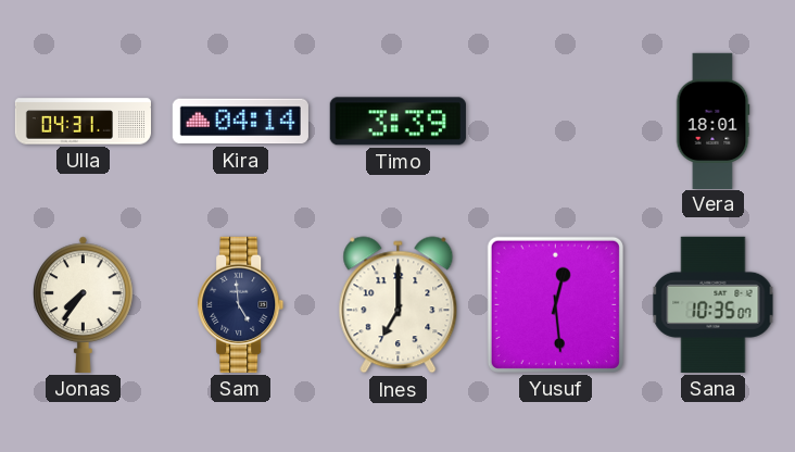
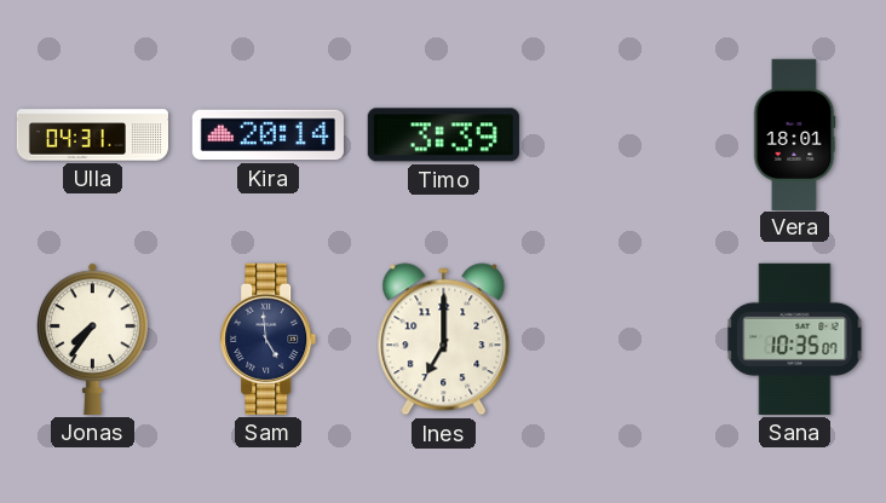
Kira: 04:14 -> 20:14 (267, 135)
Yusuf: 12:29 -> none (555, 304)
